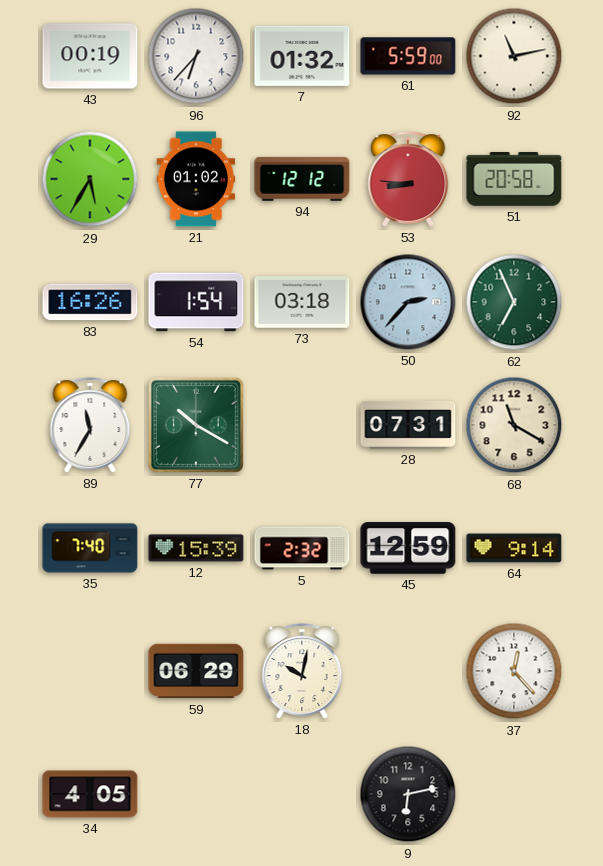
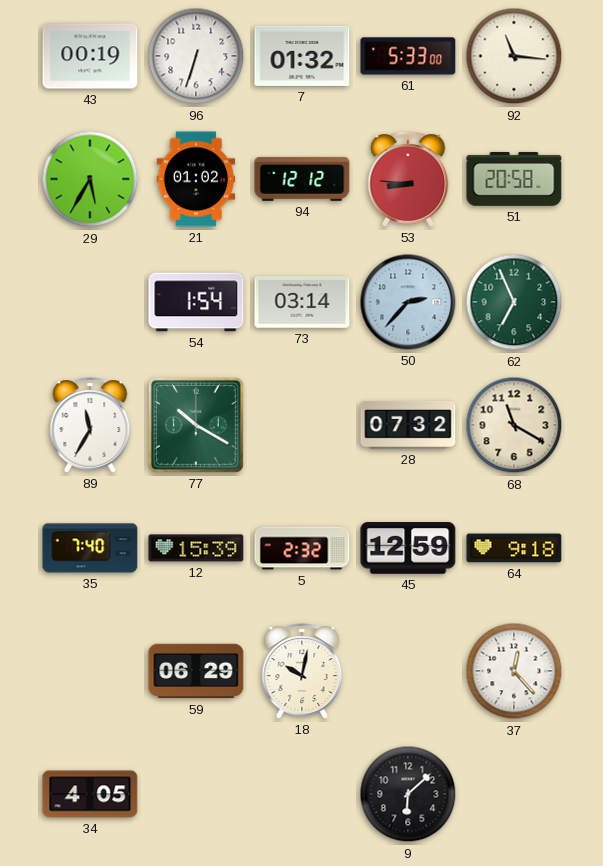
96: 6:37 -> 6:33 (196, 56)
61: 5:59 -> 5:33 (408, 56)
92: 11:13 -> 11:16 (514, 56)
83: 16:26 -> none (90, 302)
73: 03:18 -> 03:14 (302, 302)
28: 07:31 -> 07:32 (408, 426)
64: 9:14 -> 9:18 (514, 548)
9: 6:13 -> 6:08 (408, 794)
